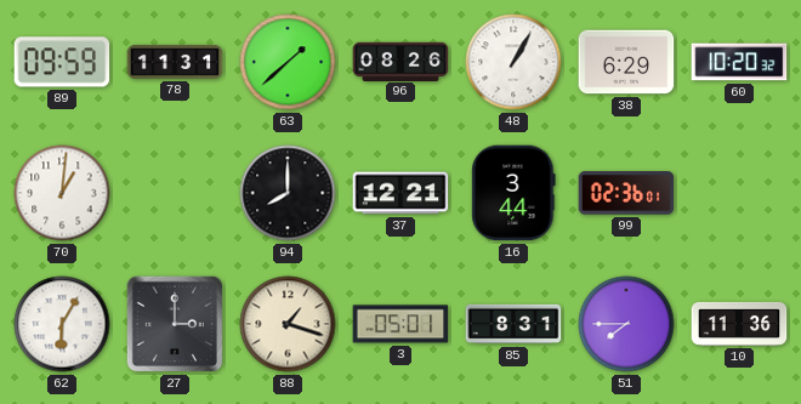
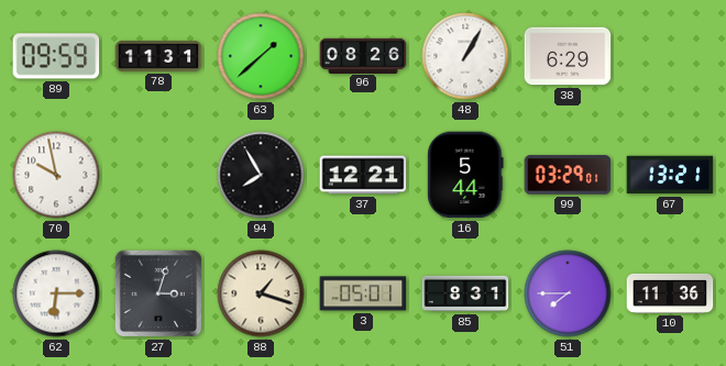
60: 10:20 -> none (739, 62)
70: 1:01 -> 9:58 (56, 175)
94: 8:00 -> 7:55 (261, 175)
16: 3:44 -> 5:44 (465, 175)
99: 02:36 -> 03:29 (568, 175)
67: none -> 13:21 (670, 175)
62: 6:05 -> 6:15 (56, 293)
27: 3:00 -> 3:03 (158, 293)
